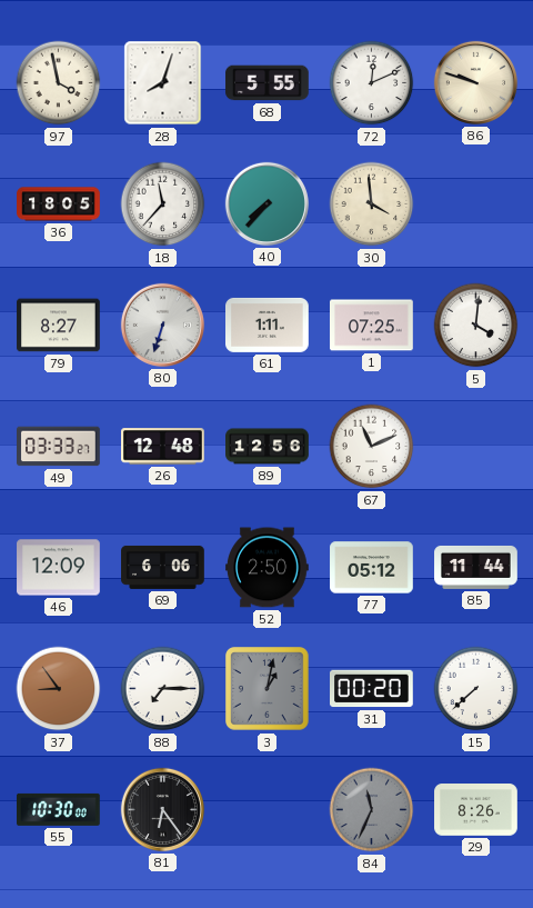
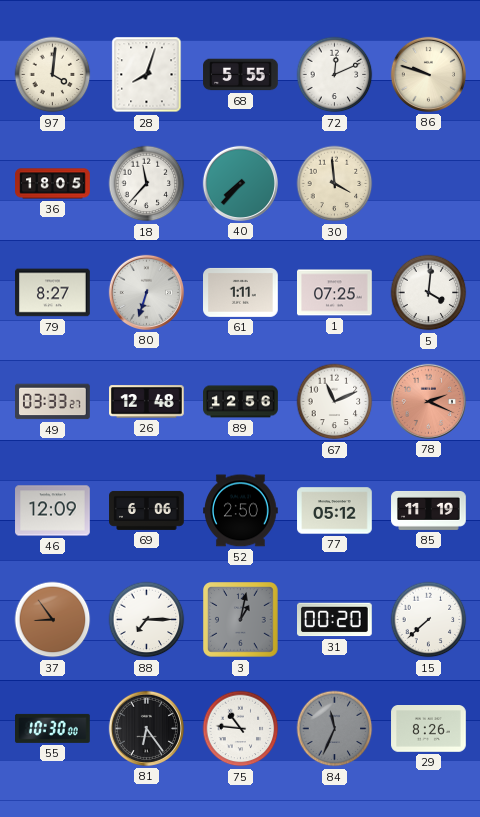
97: 3:58 -> 4:01 (53, 75)
78: none -> 2:19 (428, 401)
85: 11:44 -> 11:19 (429, 510)
75: none -> 10:46 (241, 729)
